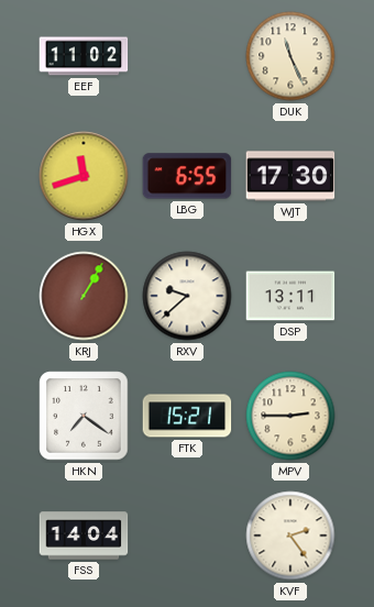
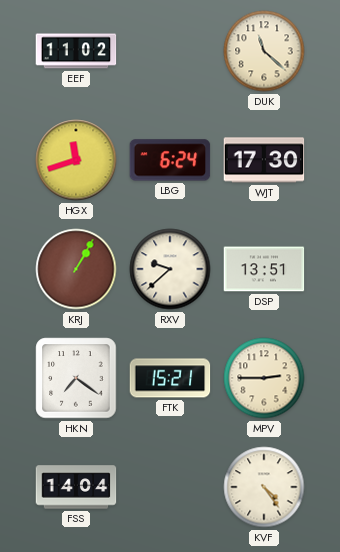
DUK: 11:26 -> 11:22 (264, 51)
LBG: 6:55 -> 6:24 (170, 160)
DSP: 13:11 -> 13:51 (264, 269)
KVF: 2:24 -> 4:24 (264, 487)
